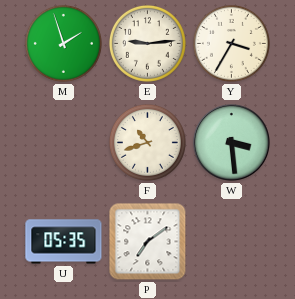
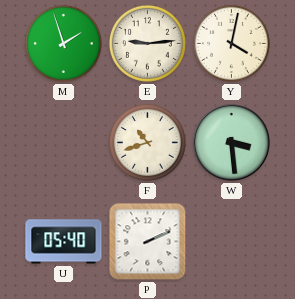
Y: 3:35 -> 4:02 (231, 43)
U: 05:35 -> 05:40 (64, 242)
P: 7:09 -> 2:11 (148, 242)
